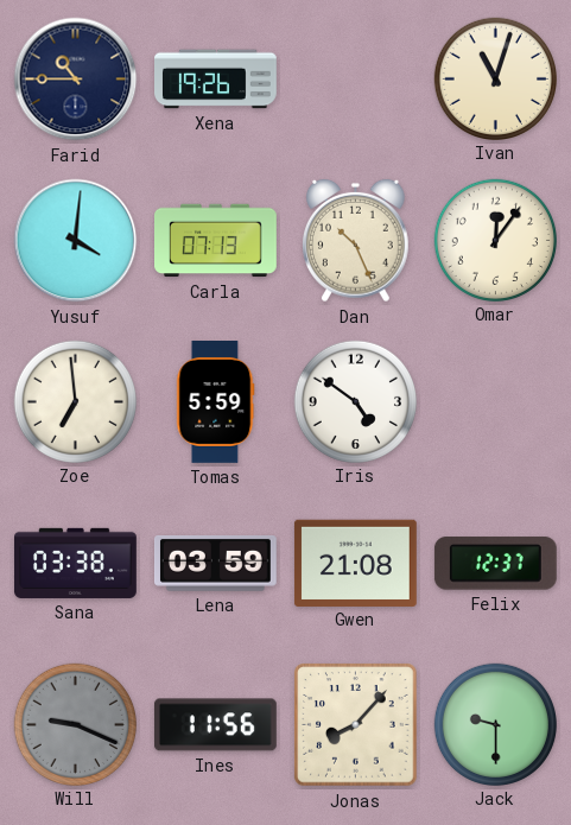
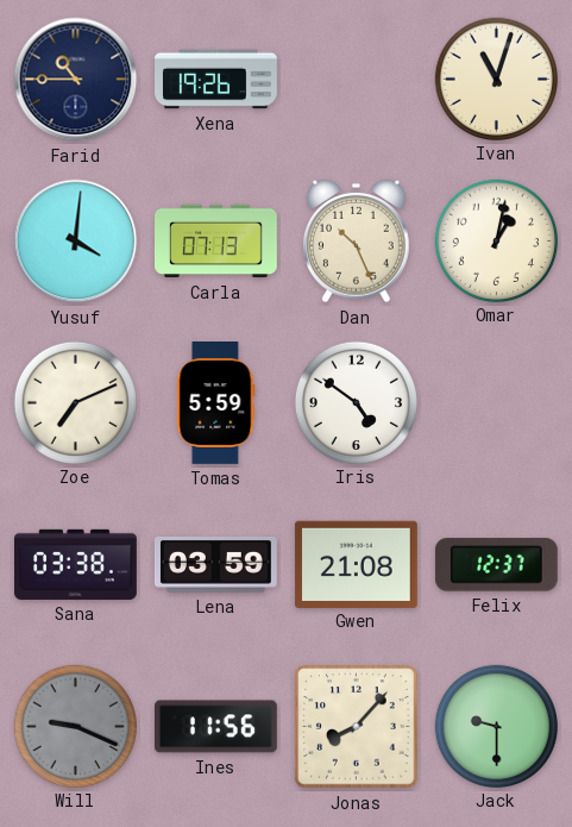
Omar: 12:06 -> 1:02 (496, 240)
Zoe: 6:59 -> 7:11 (75, 402)
